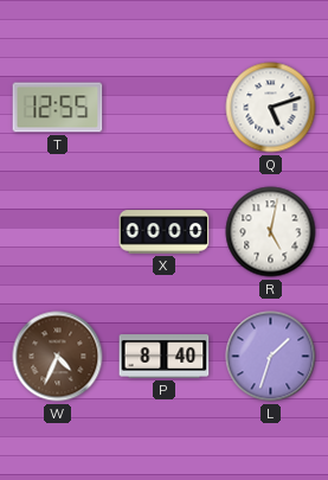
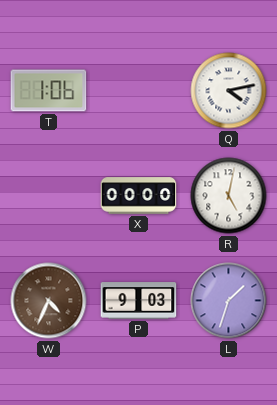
T: 12:55 -> 1:06 (49, 91)
Q: 5:12 -> 4:13 (229, 91)
P: 8:40 -> 9:03 (139, 301)
